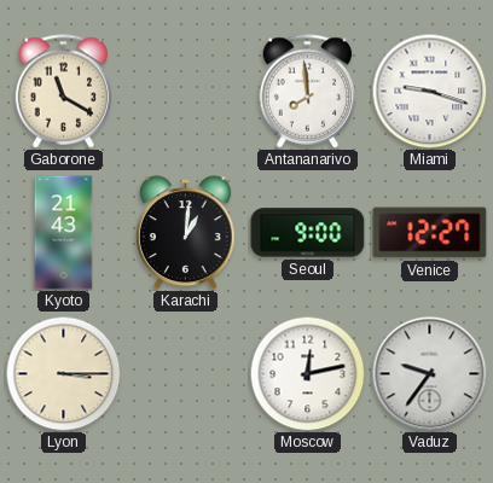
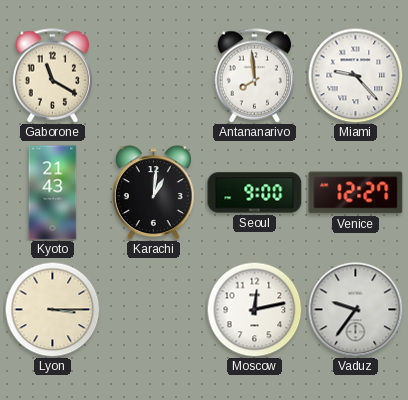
Miami: 9:18 -> 9:23 (355, 75)
